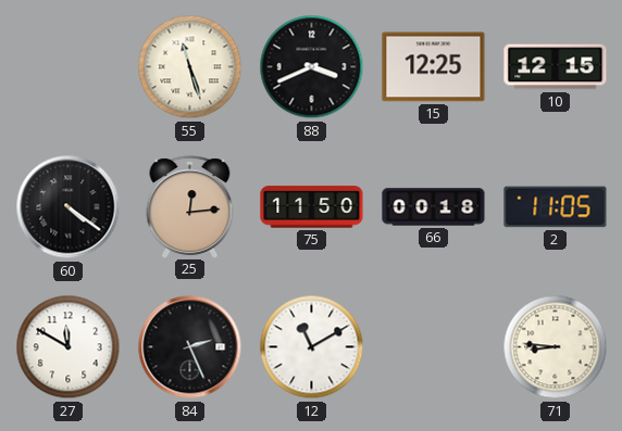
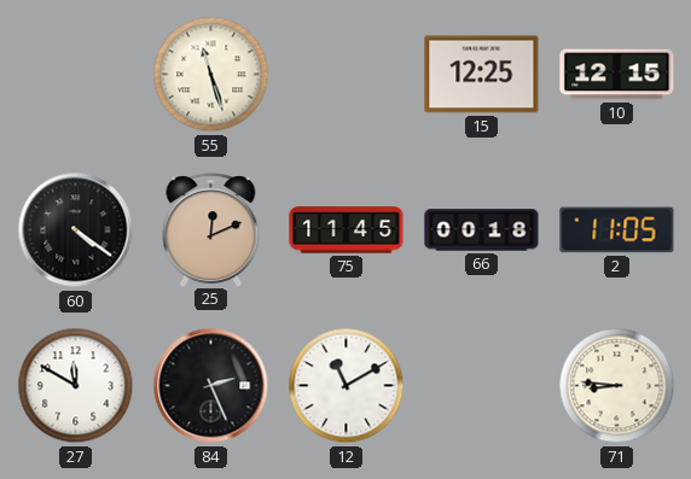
88: 3:41 -> none (312, 67)
25: 12:14 -> 12:11 (211, 229)
75: 11:50 -> 11:45 (347, 230)
